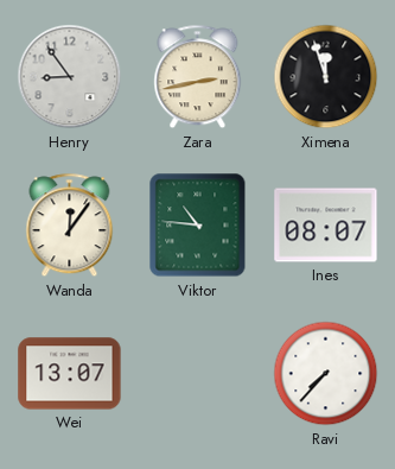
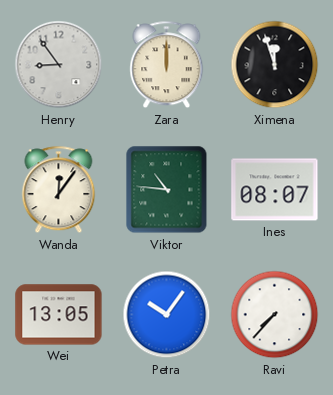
Zara: 2:43 -> 12:00 (167, 65)
Wei: 13:07 -> 13:05 (59, 315)
Petra: none -> 10:06 (167, 315)
